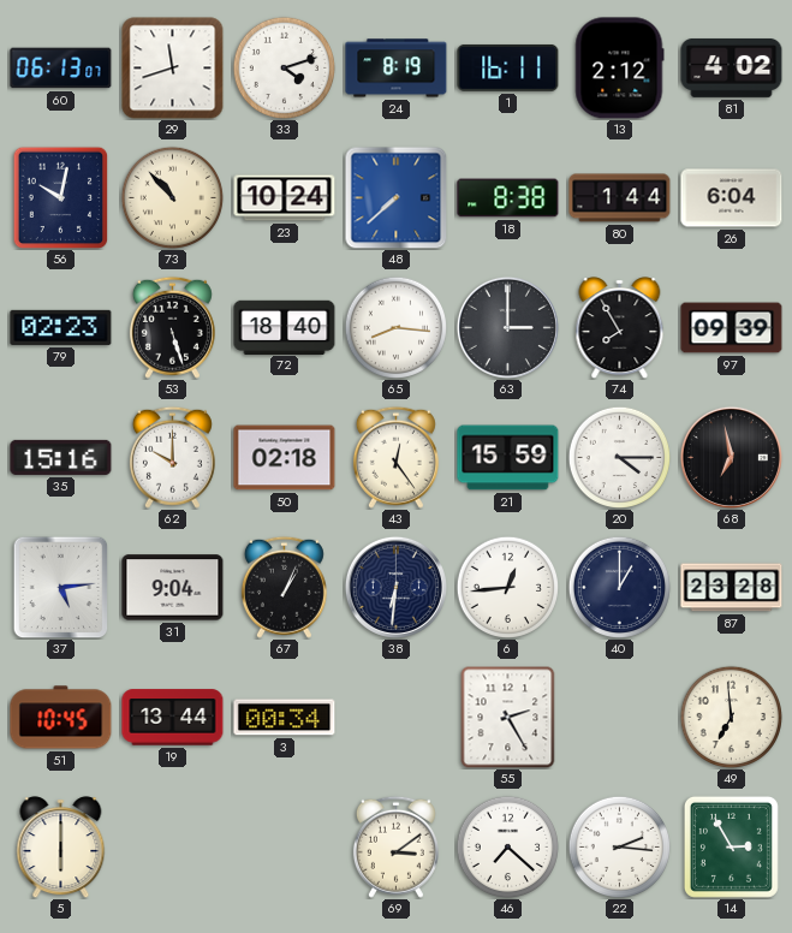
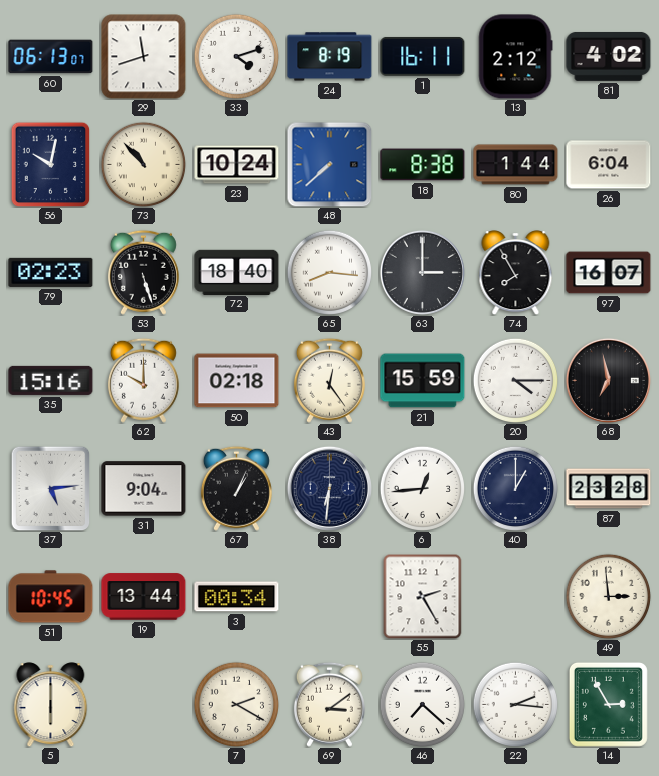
97: 09:39 -> 16:07 (609, 273)
49: 6:59 -> 2:59 (608, 596)
7: none -> 2:20 (236, 704)
